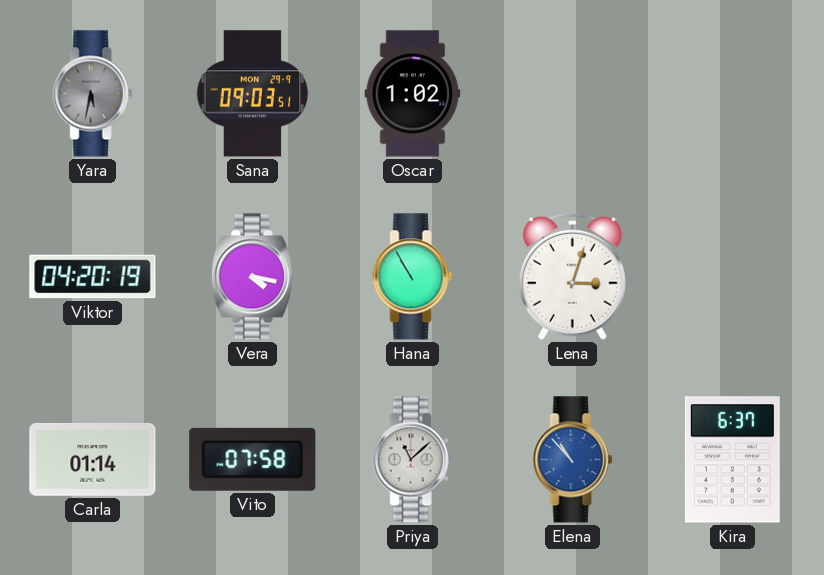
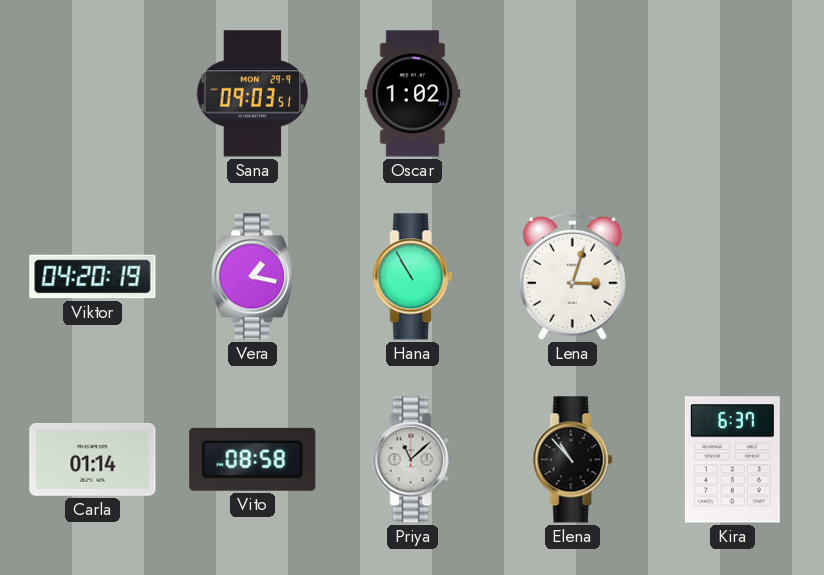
Yara: 5:32 -> none (93, 94)
Vera: 4:17 -> 1:17 (252, 277)
Vito: 07:58 -> 08:58 (253, 459)
Elena dial: blue -> black (573, 460)
